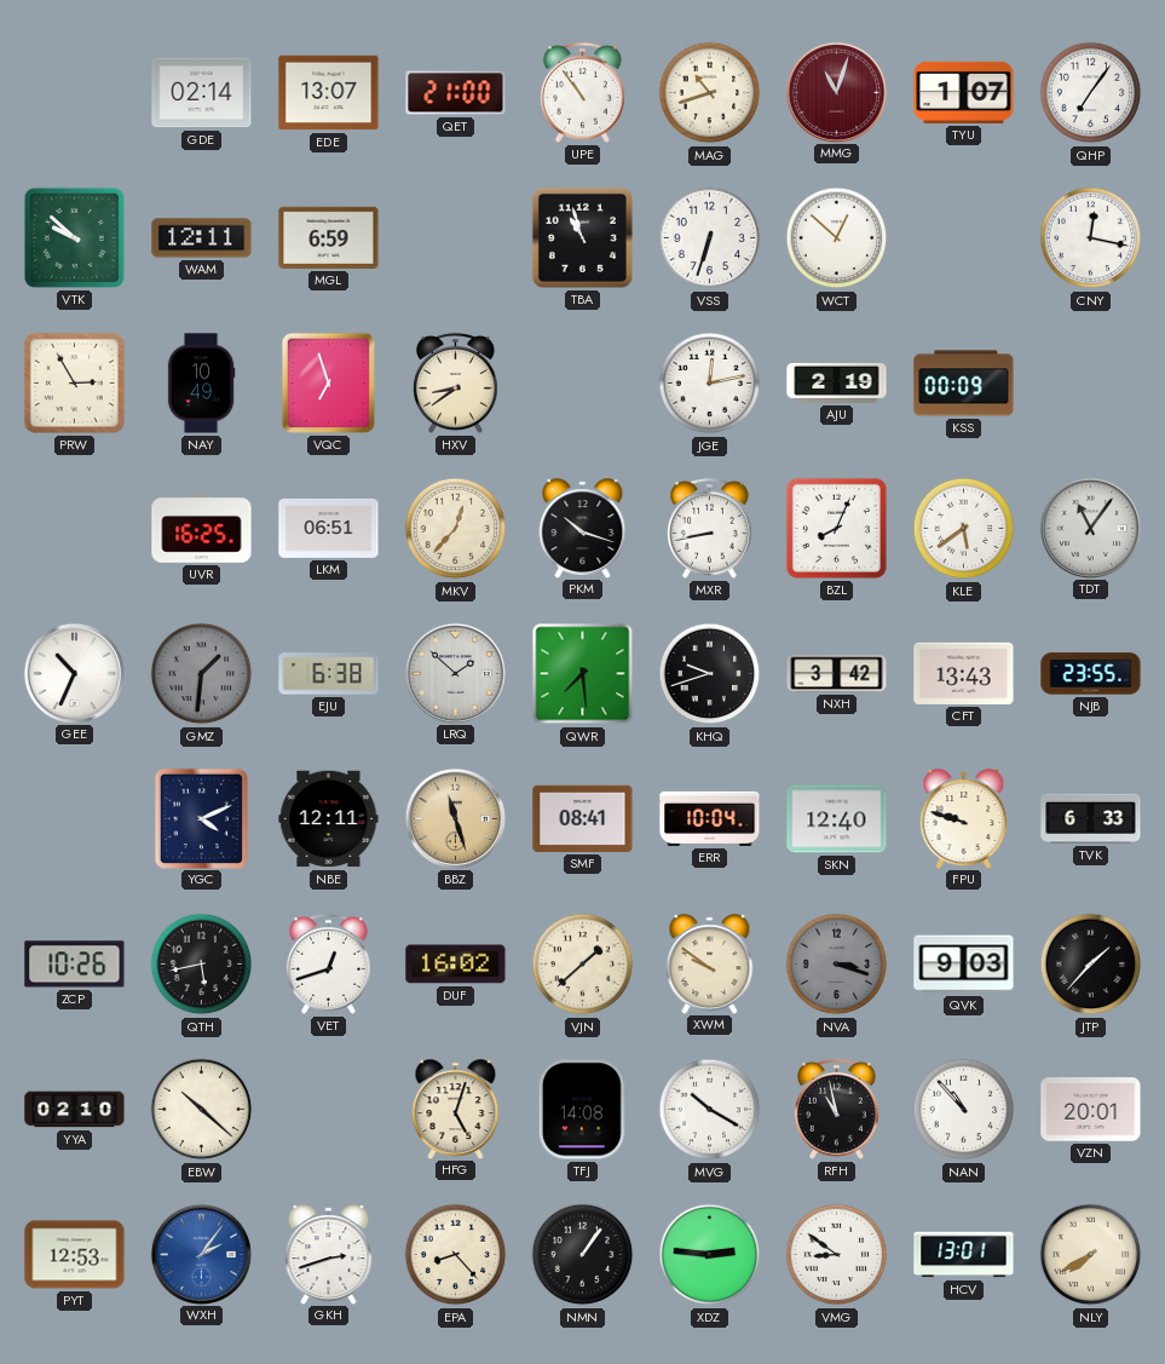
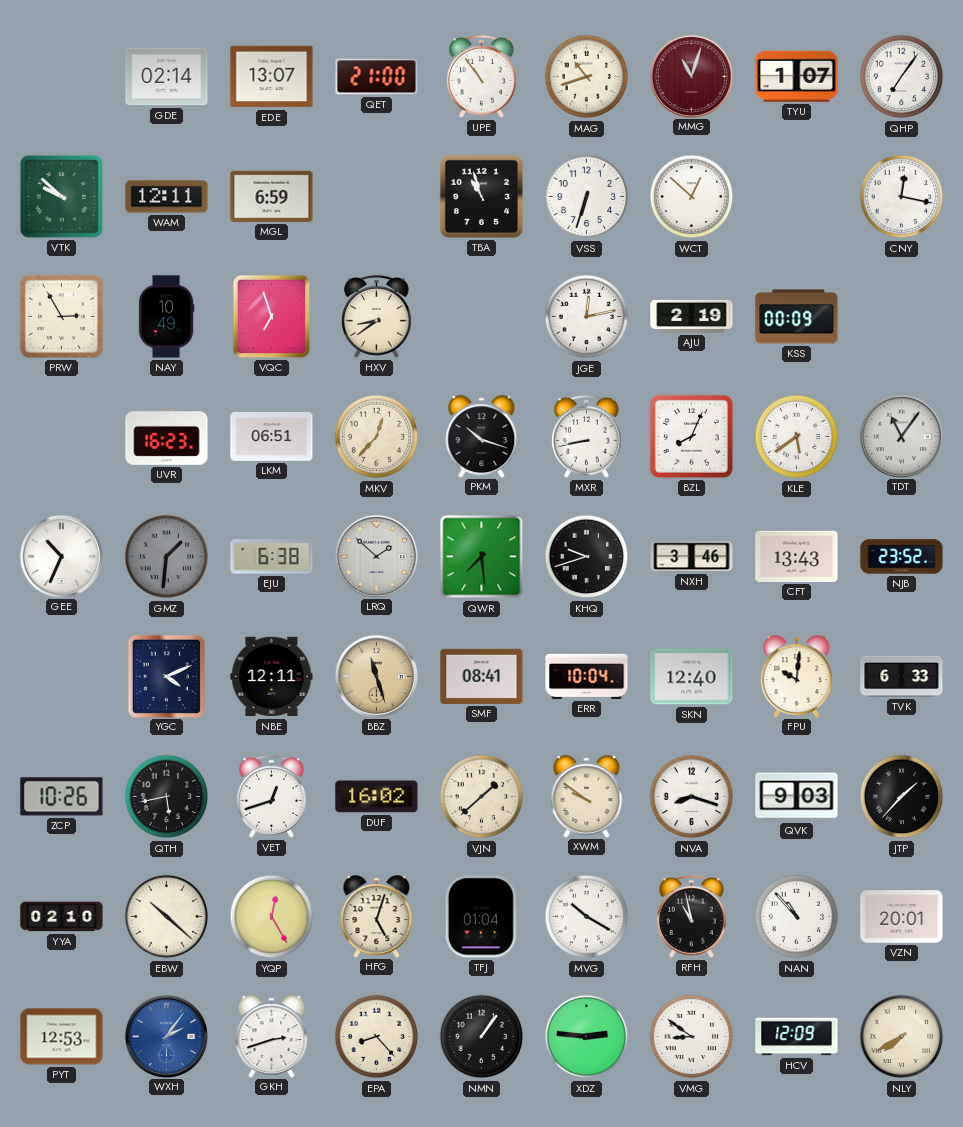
UVR: 16:25 -> 16:23 (167, 437)
NXH: 3:42 -> 3:46 (692, 557)
NJB: 23:55 -> 23:52 (902, 557)
FPU: 9:48 -> 10:01 (797, 676)
NVA: 3:18 -> 8:18 (692, 797)
NVA dial: grey -> white (692, 797)
YQP: none -> 12:25 (272, 917)
TFJ: 14:08 -> 01:04 (481, 917)
HCV: 13:01 -> 12:09 (797, 1037)
